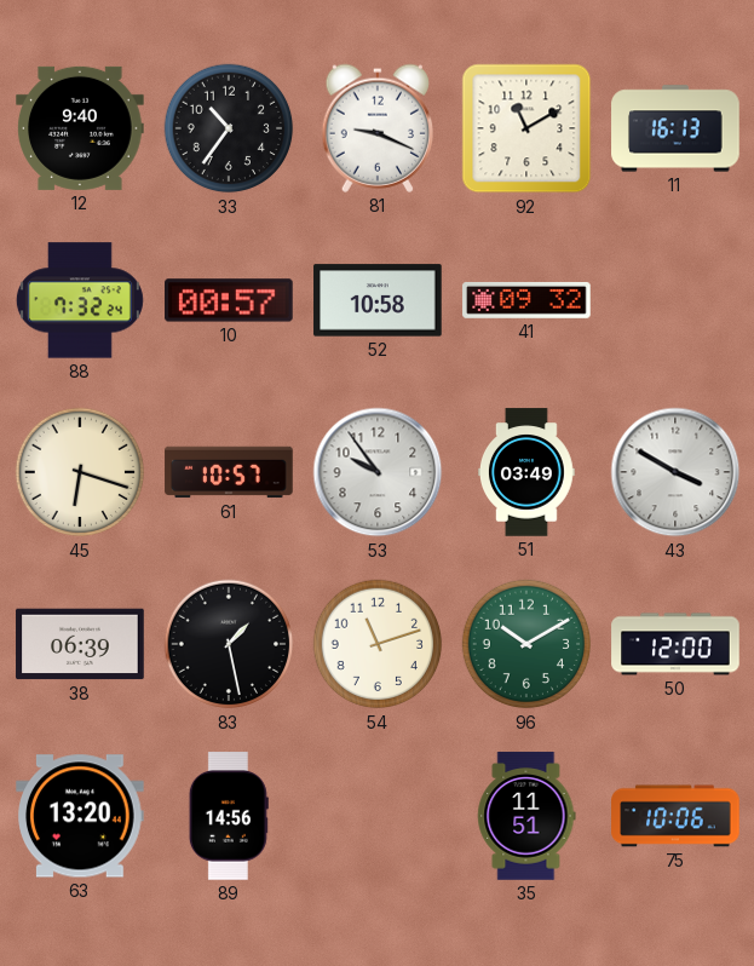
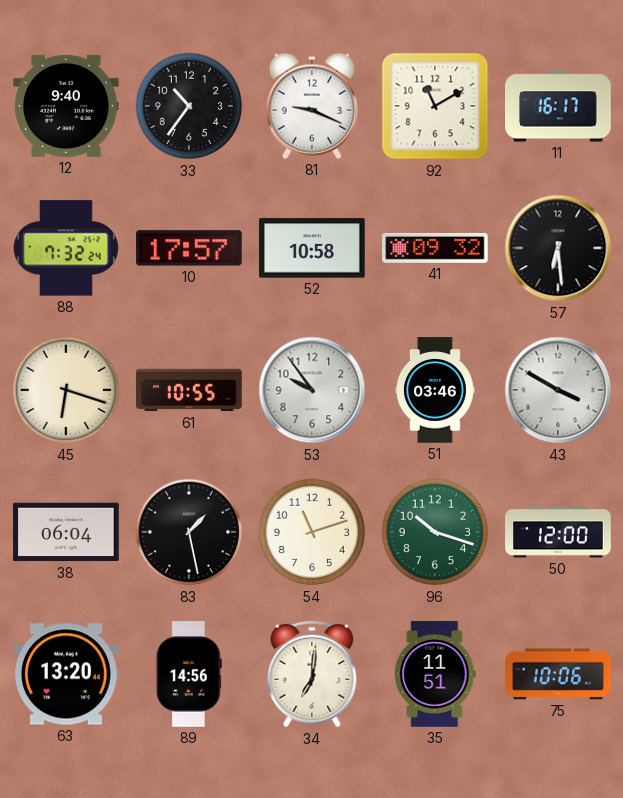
11: 16:13 -> 16:17 (558, 106)
10: 00:57 -> 17:57 (189, 248)
57: none -> 6:29 (558, 248)
61: 10:57 -> 10:55 (189, 390)
51: 03:49 -> 03:46 (436, 390)
38: 06:39 -> 06:04 (66, 532)
96: 10:10 -> 10:18 (435, 532)
34: none -> 7:01 (312, 674)
